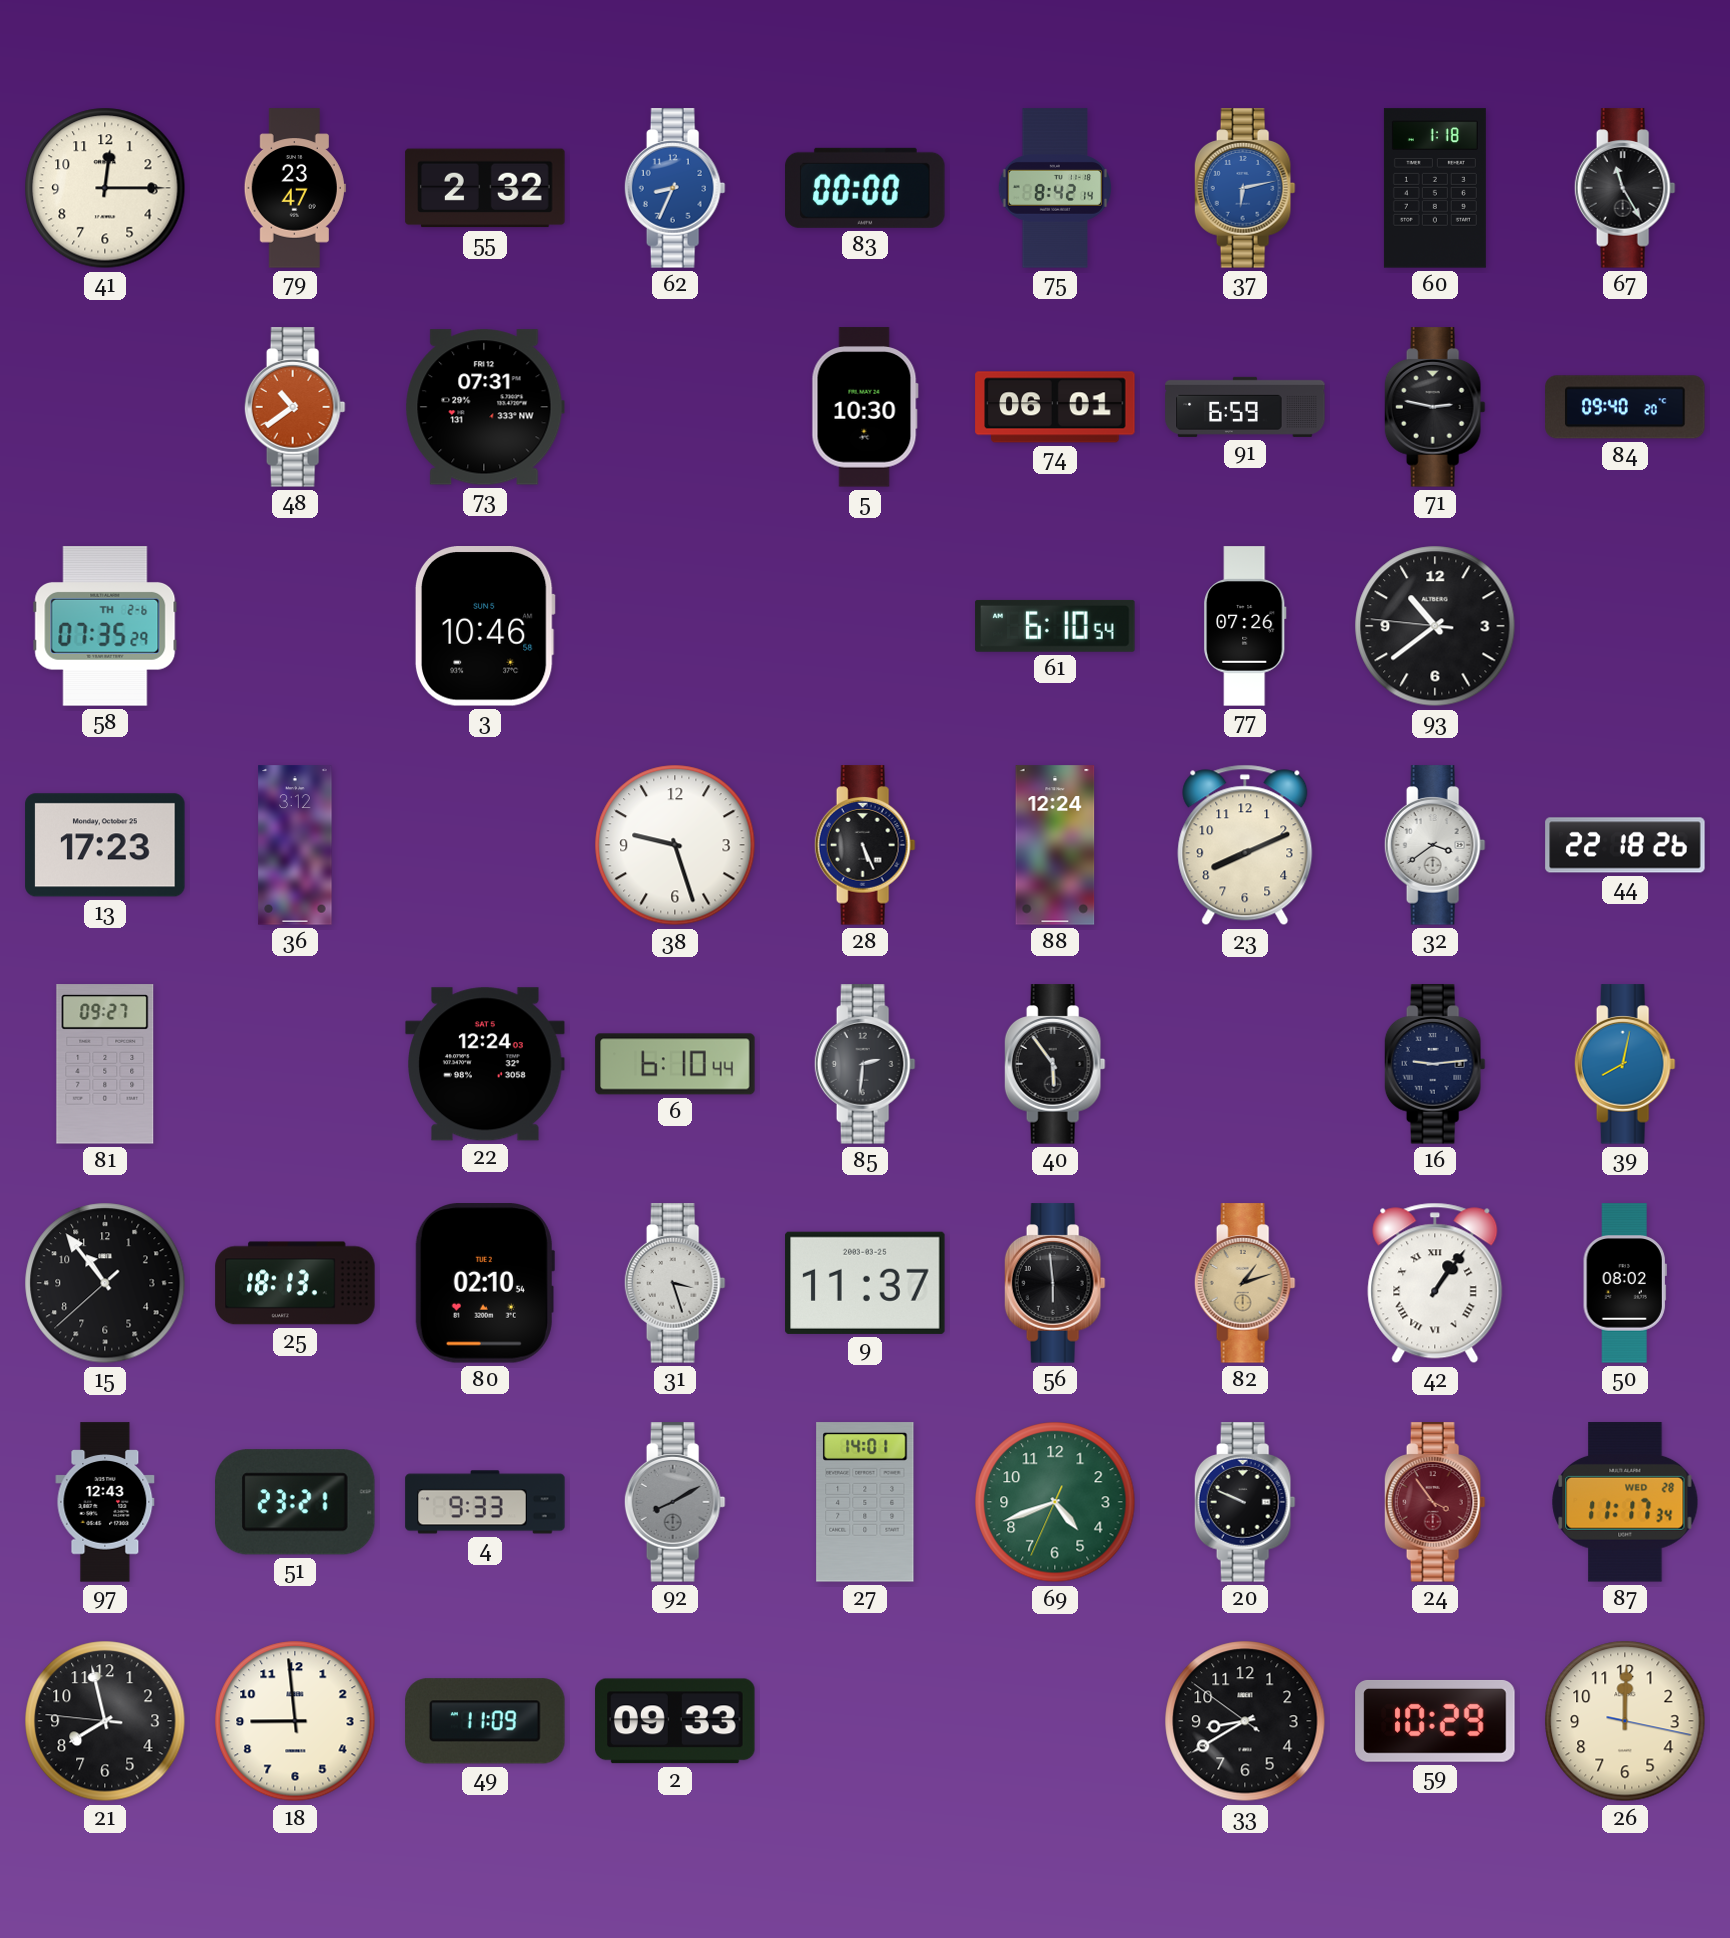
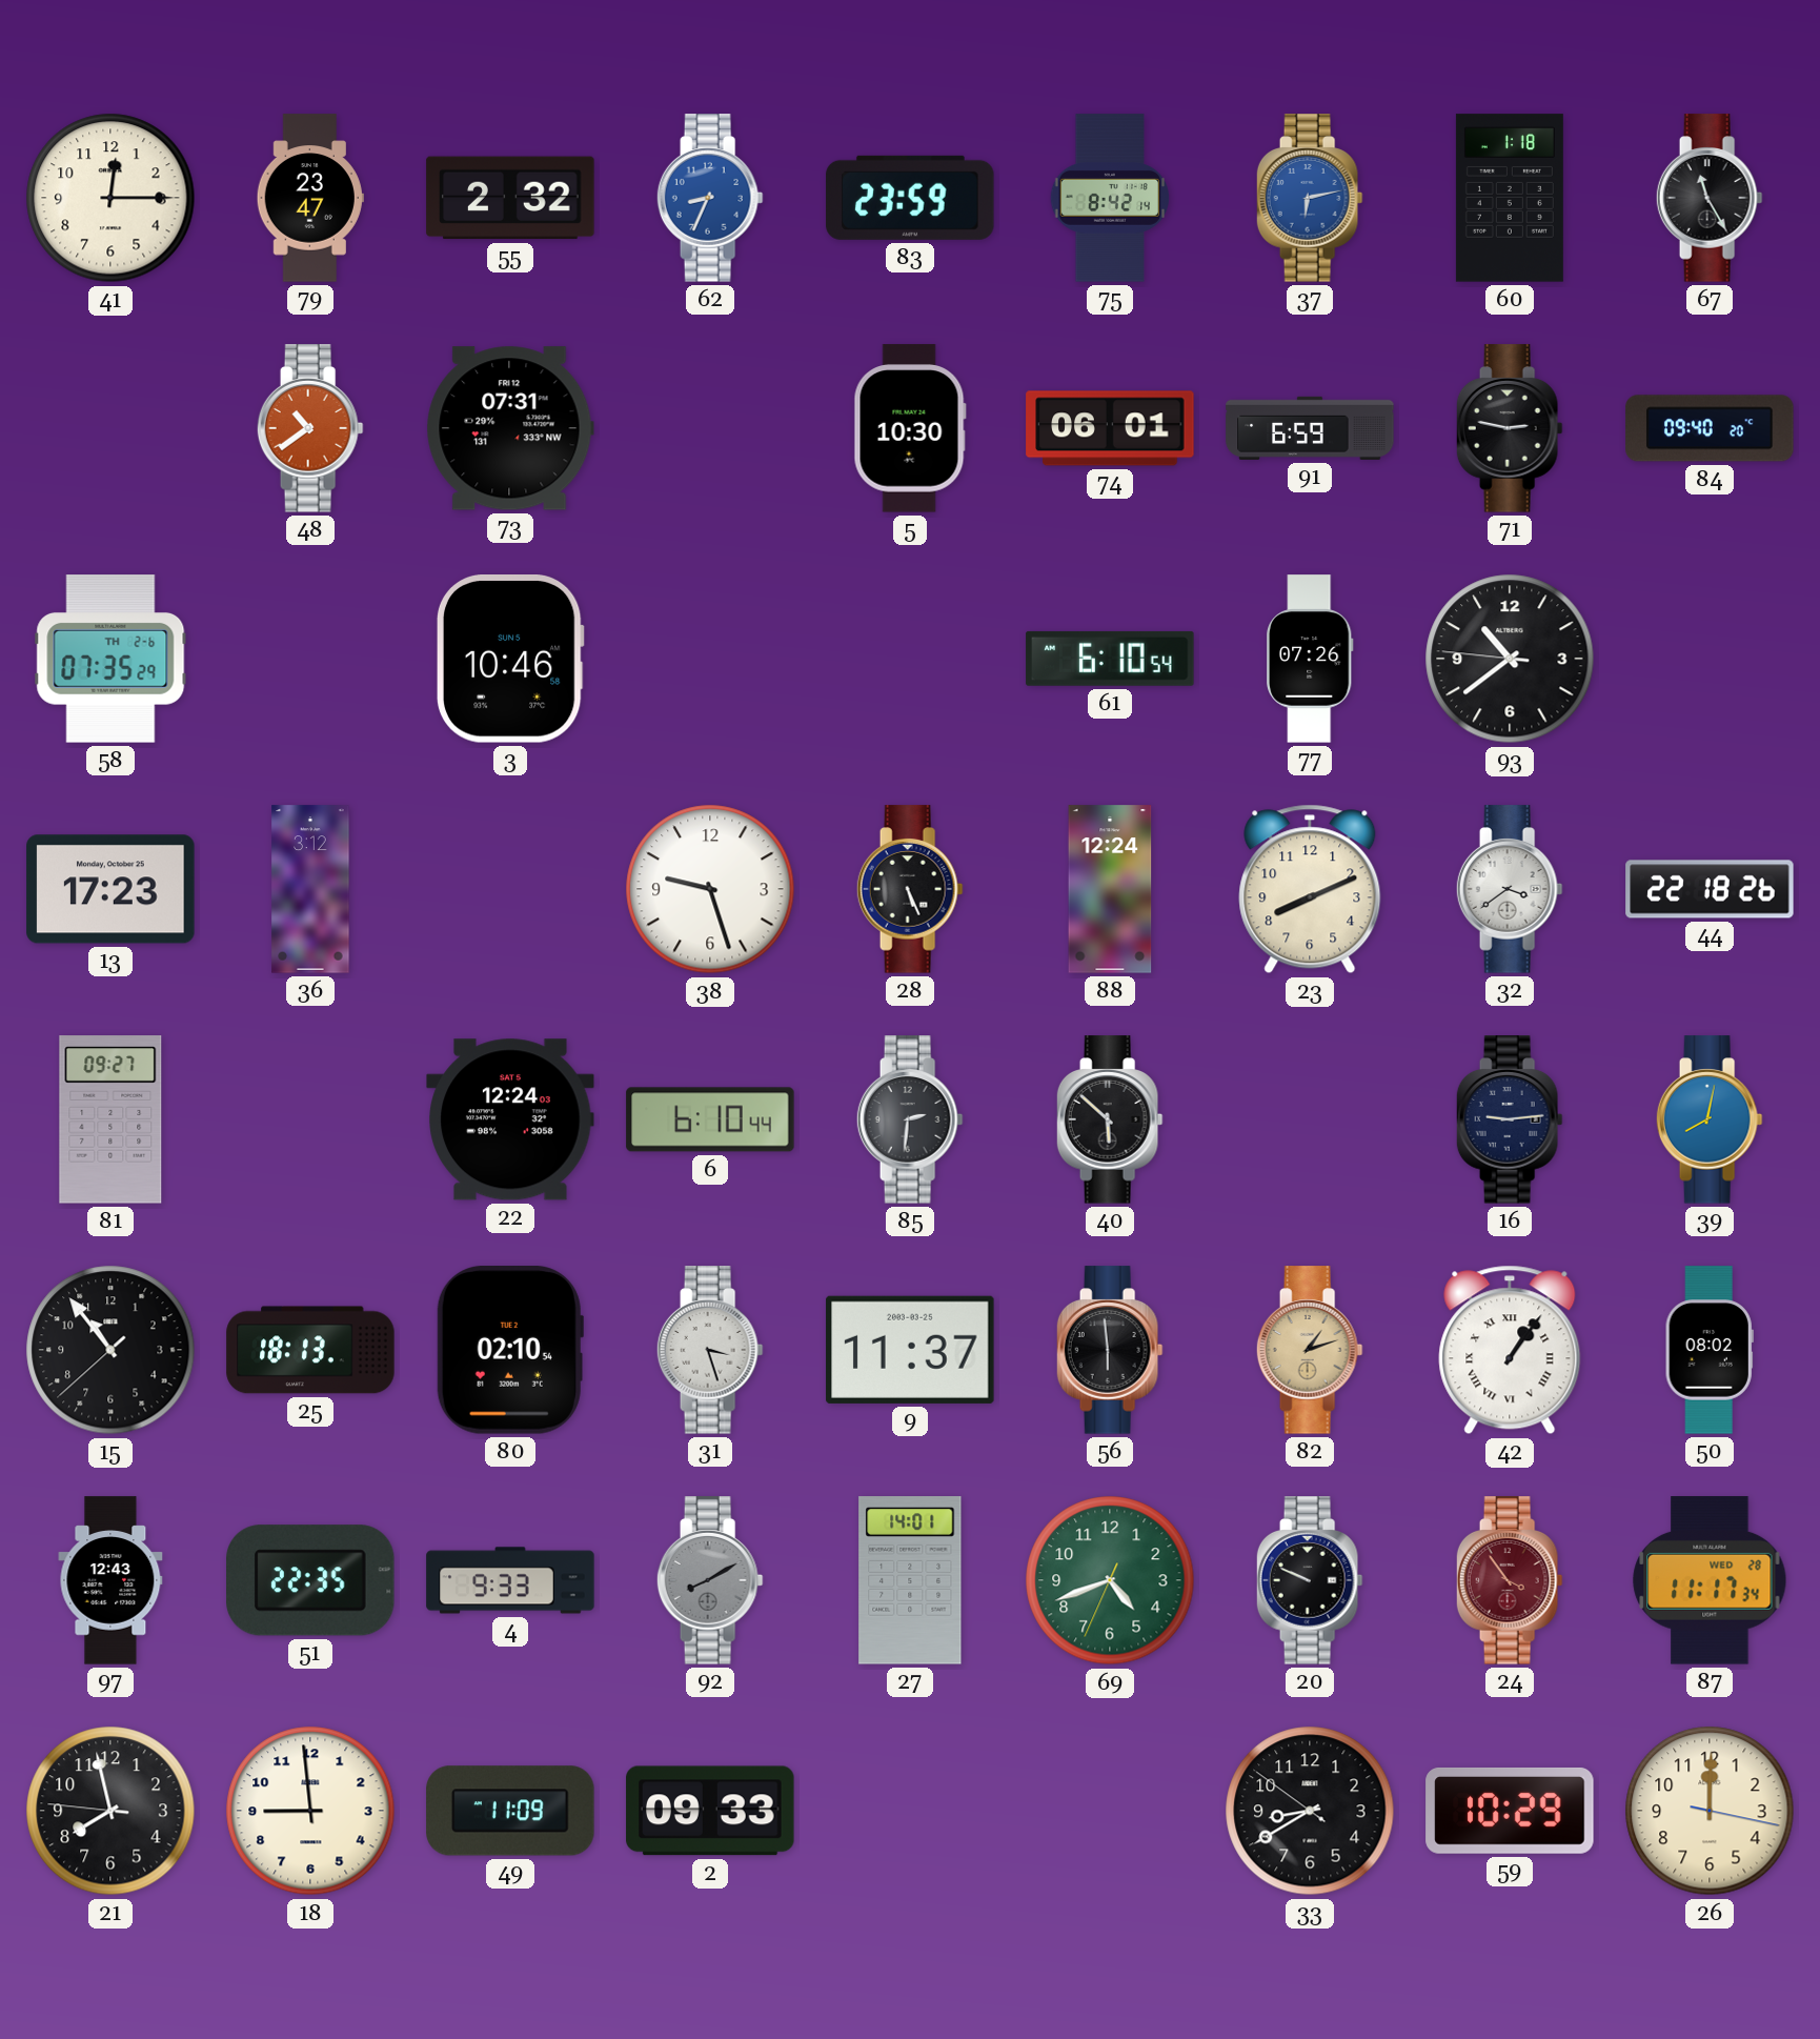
83: 00:00 -> 23:59 (910, 198)
40: 5:54 -> 5:52 (1110, 1119)
51: 23:21 -> 22:35 (311, 1580)
